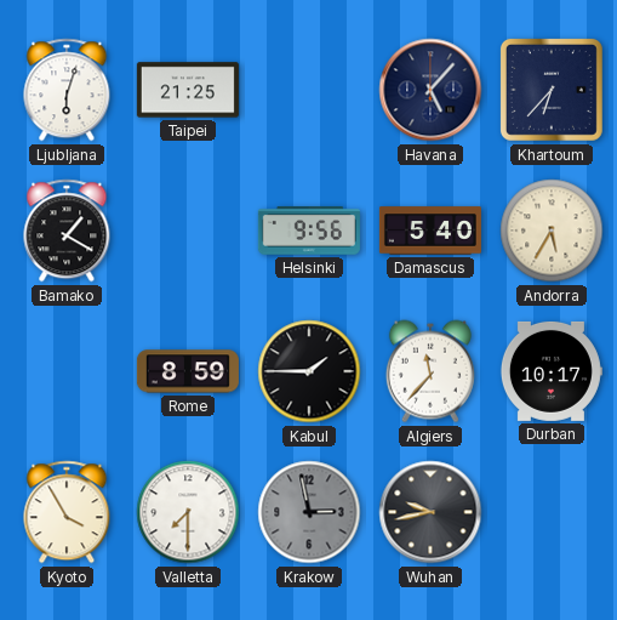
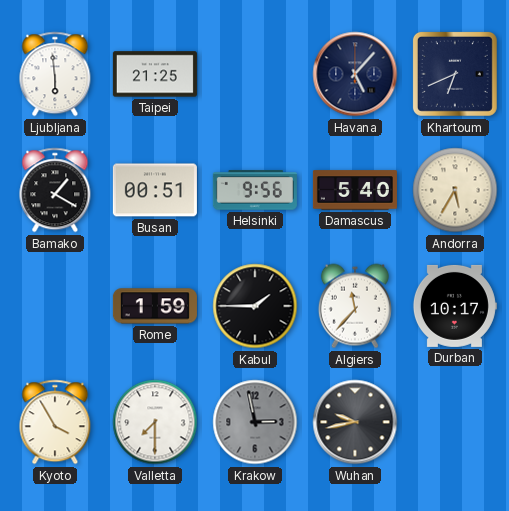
Ljubljana: 6:03 -> 5:59 (55, 74)
Khartoum: 6:37 -> 6:41 (455, 74)
Busan: none -> 00:51 (155, 190)
Rome: 8:59 -> 1:59 (155, 306)
